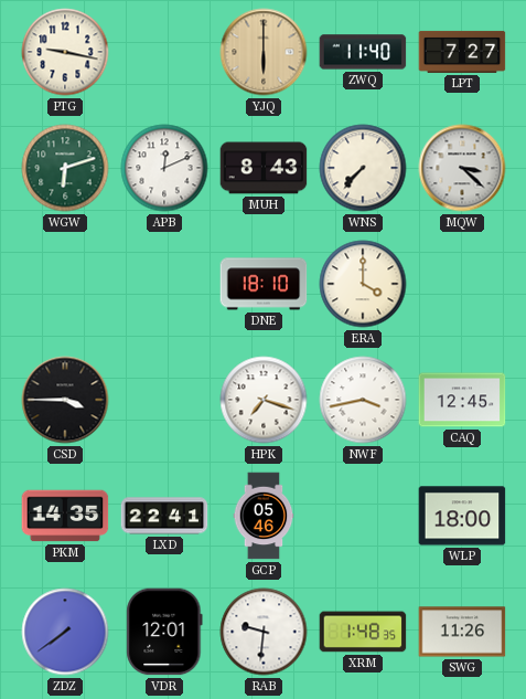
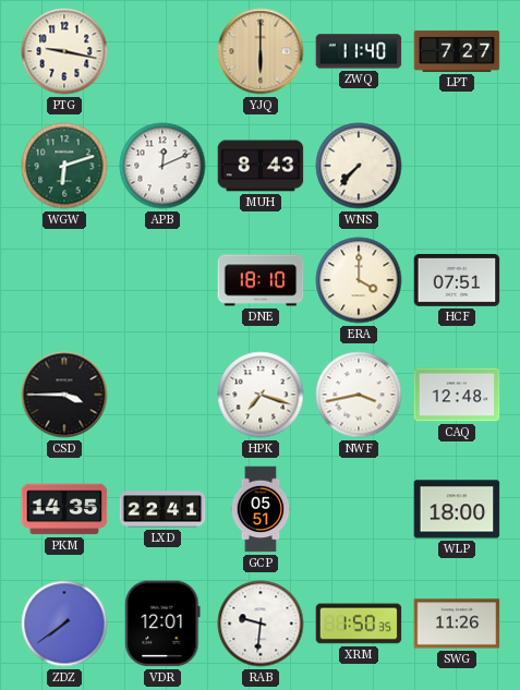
MQW: 3:22 -> none (462, 168)
HCF: none -> 07:51 (457, 281)
CAQ: 12:45 -> 12:48 (457, 395)
GCP: 05:46 -> 05:51 (261, 509)
XRM: 1:48 -> 1:50 (359, 624)
